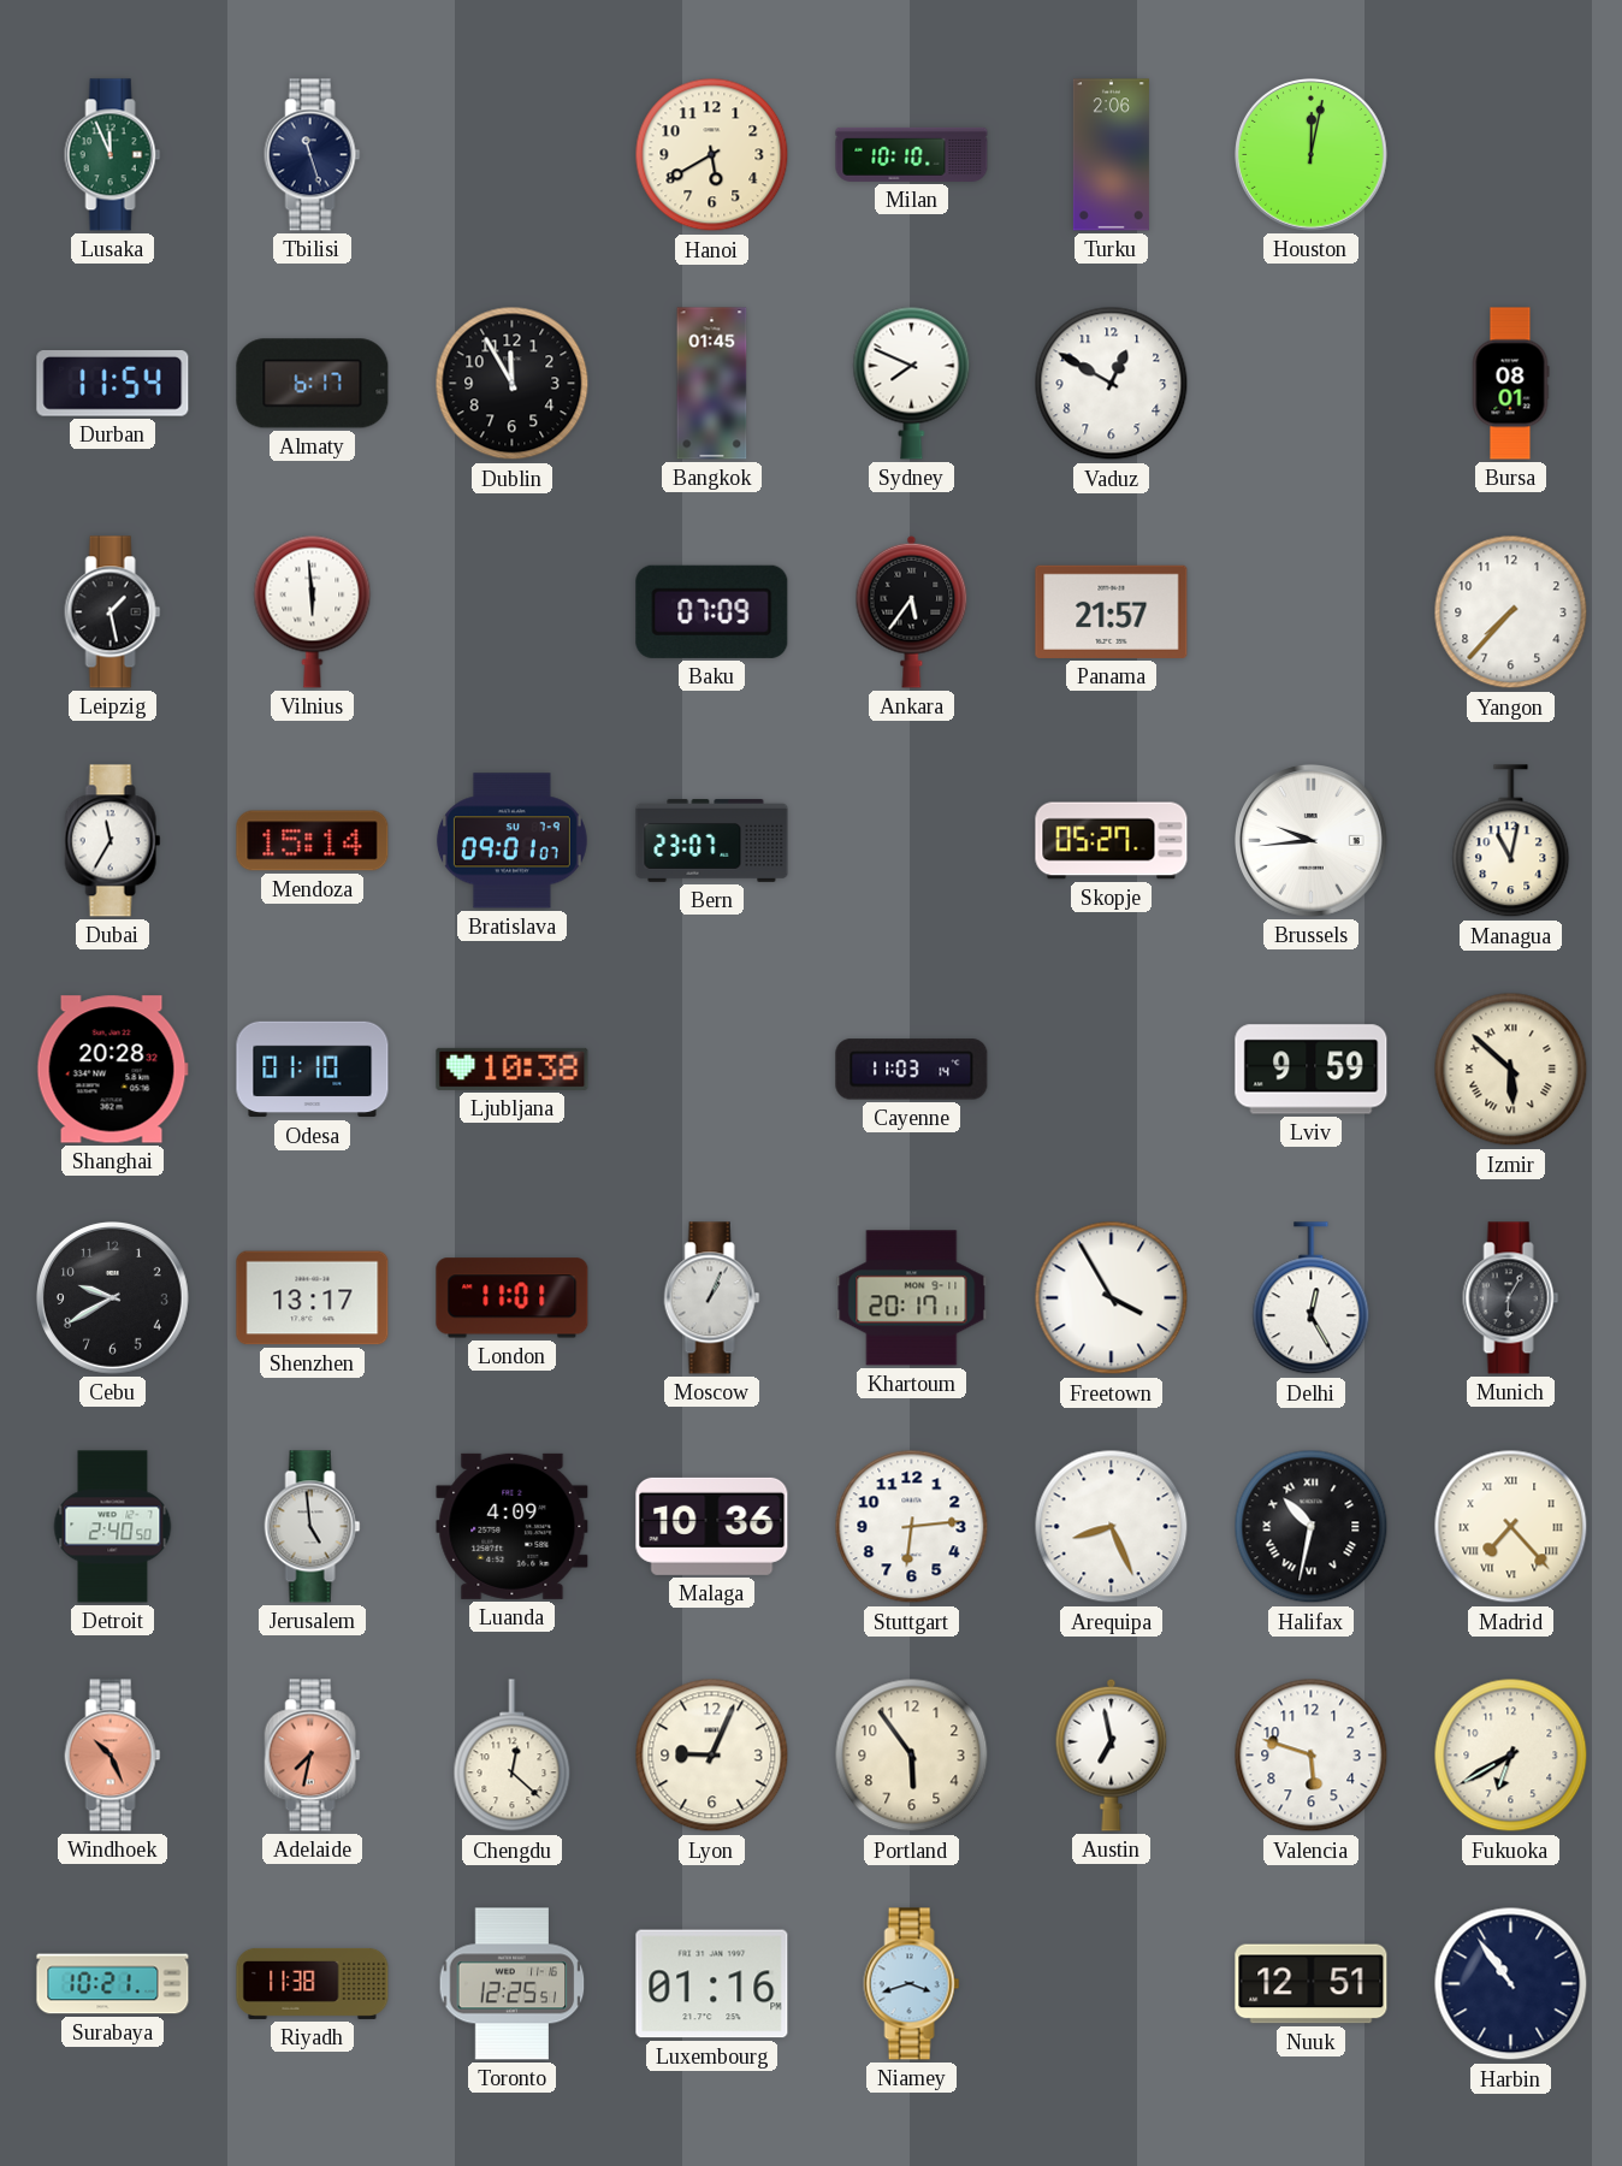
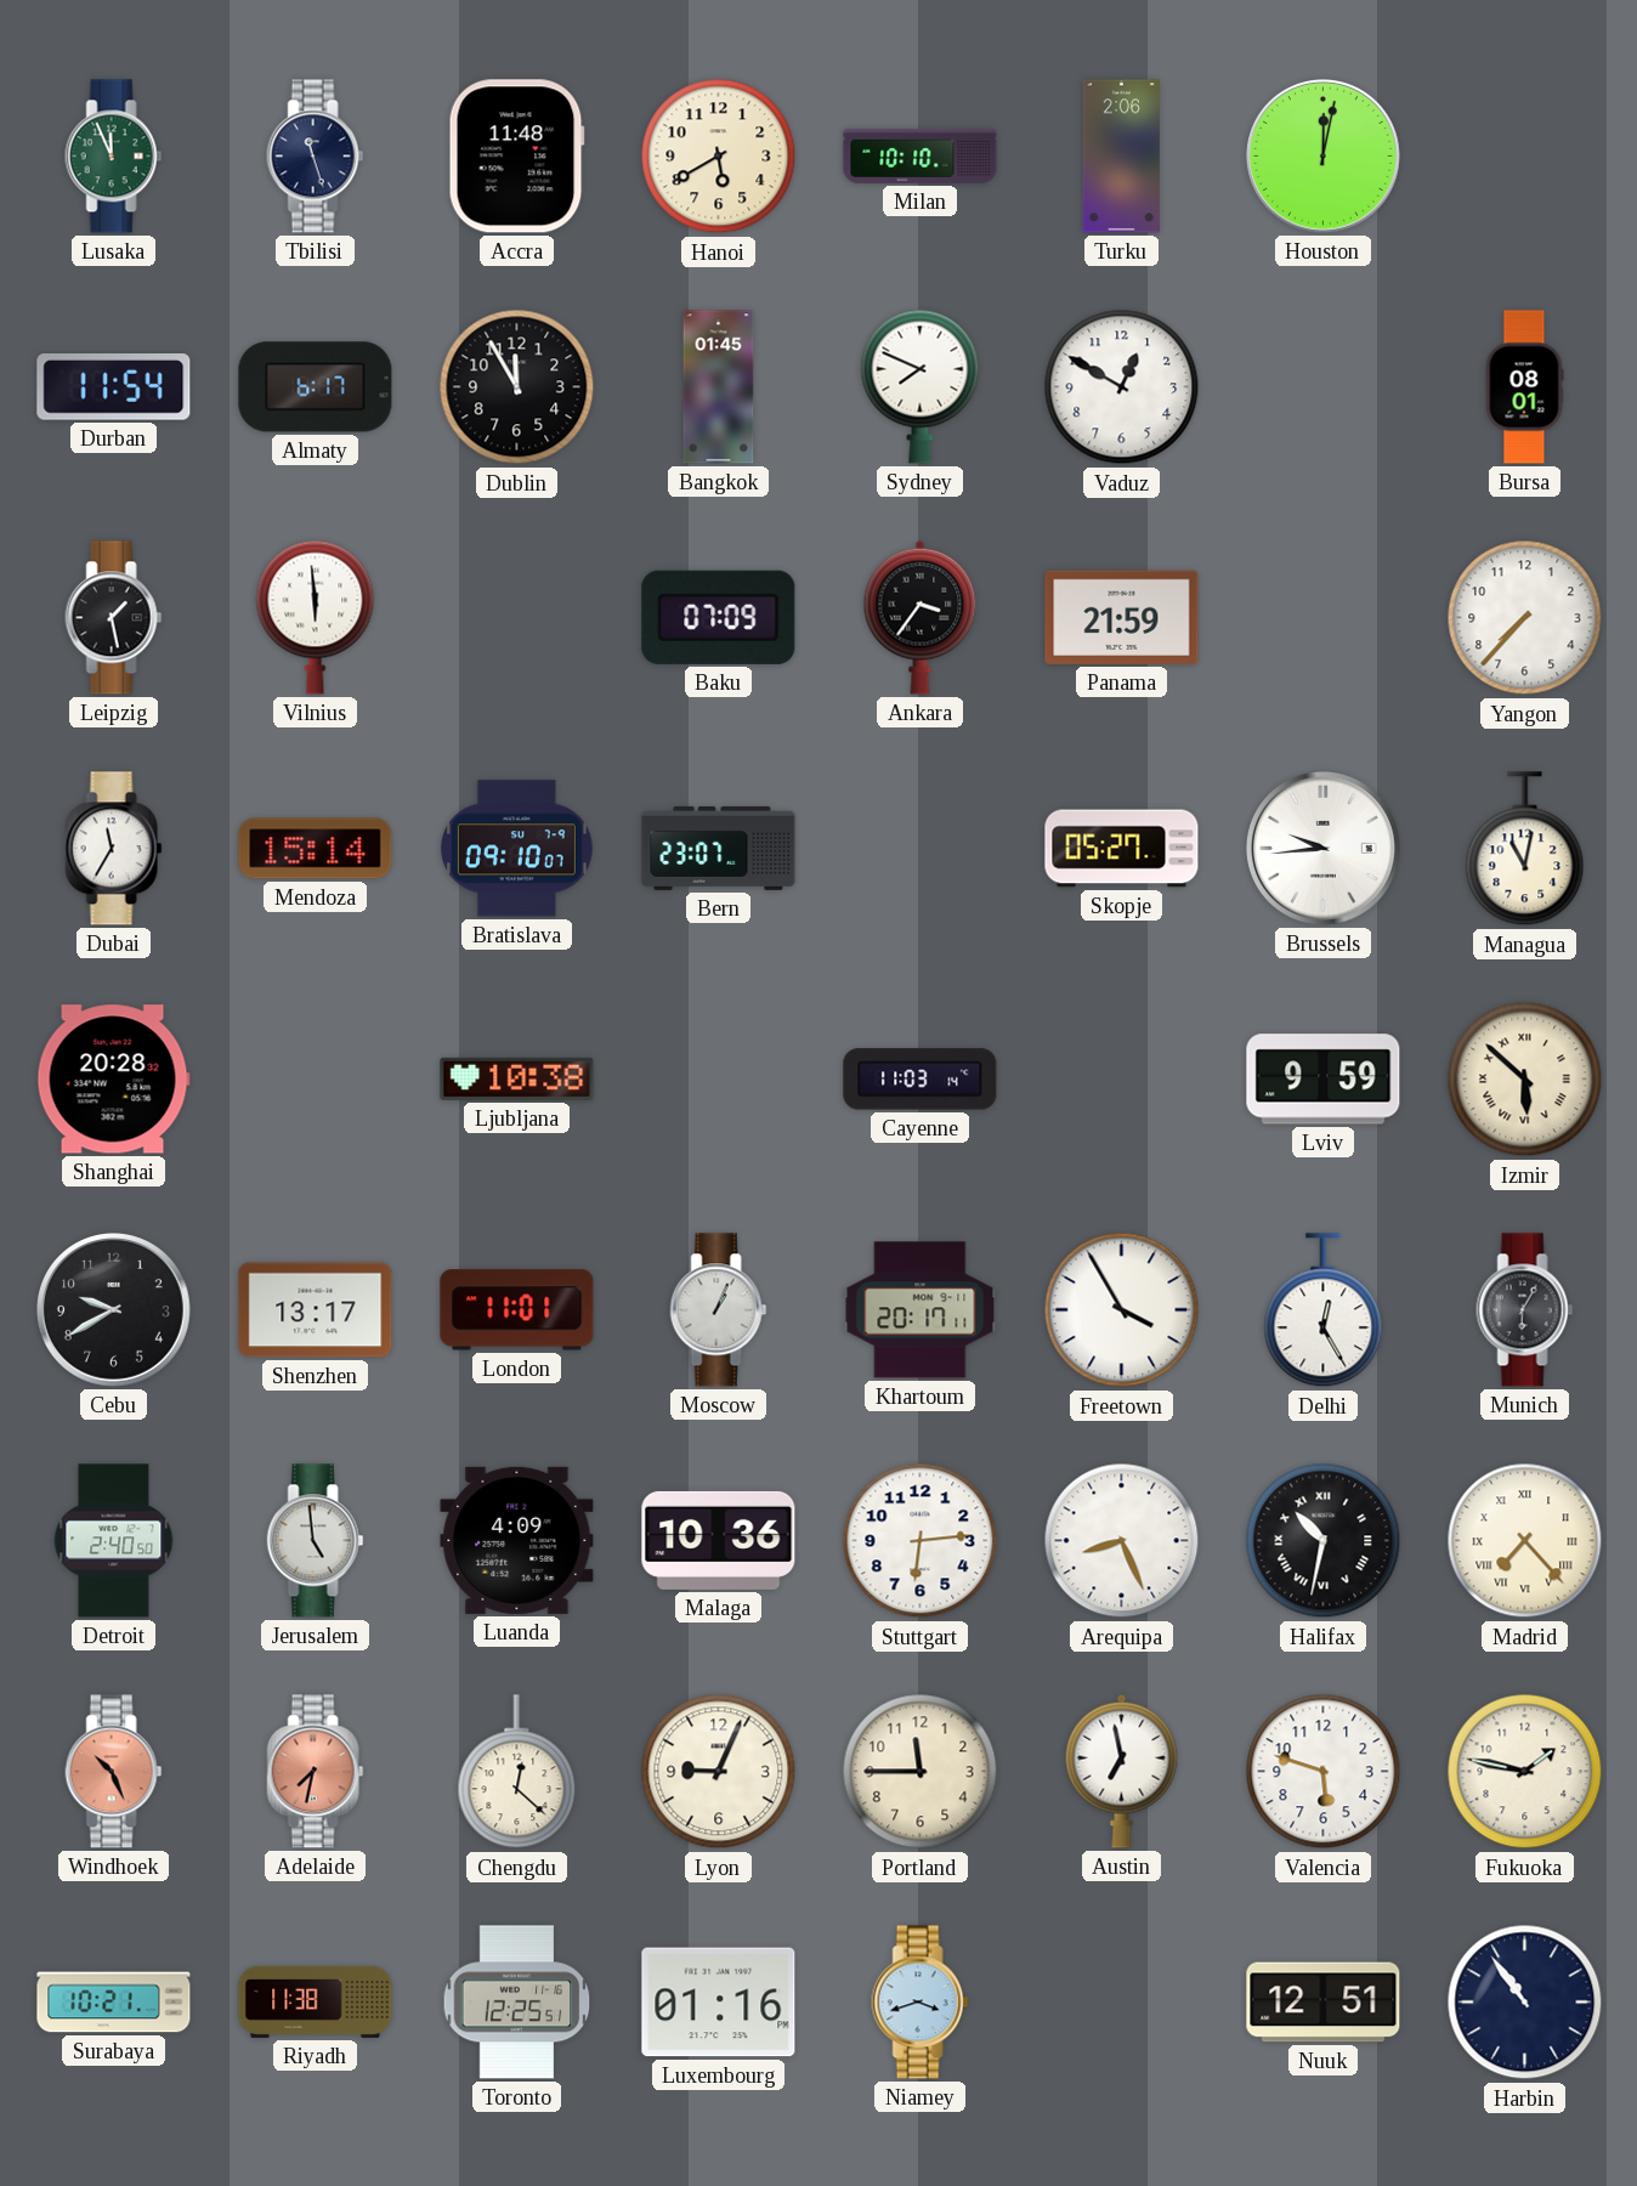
Accra: none -> 11:48 (516, 157)
Ankara: 5:36 -> 3:36 (921, 617)
Panama: 21:57 -> 21:59 (1122, 617)
Bratislava: 09:01 -> 09:10 (516, 849)
Odesa: 01:10 -> none (313, 1070)
Portland: 5:54 -> 11:45 (921, 1772)
Fukuoka: 6:40 -> 1:47 (1525, 1772)
